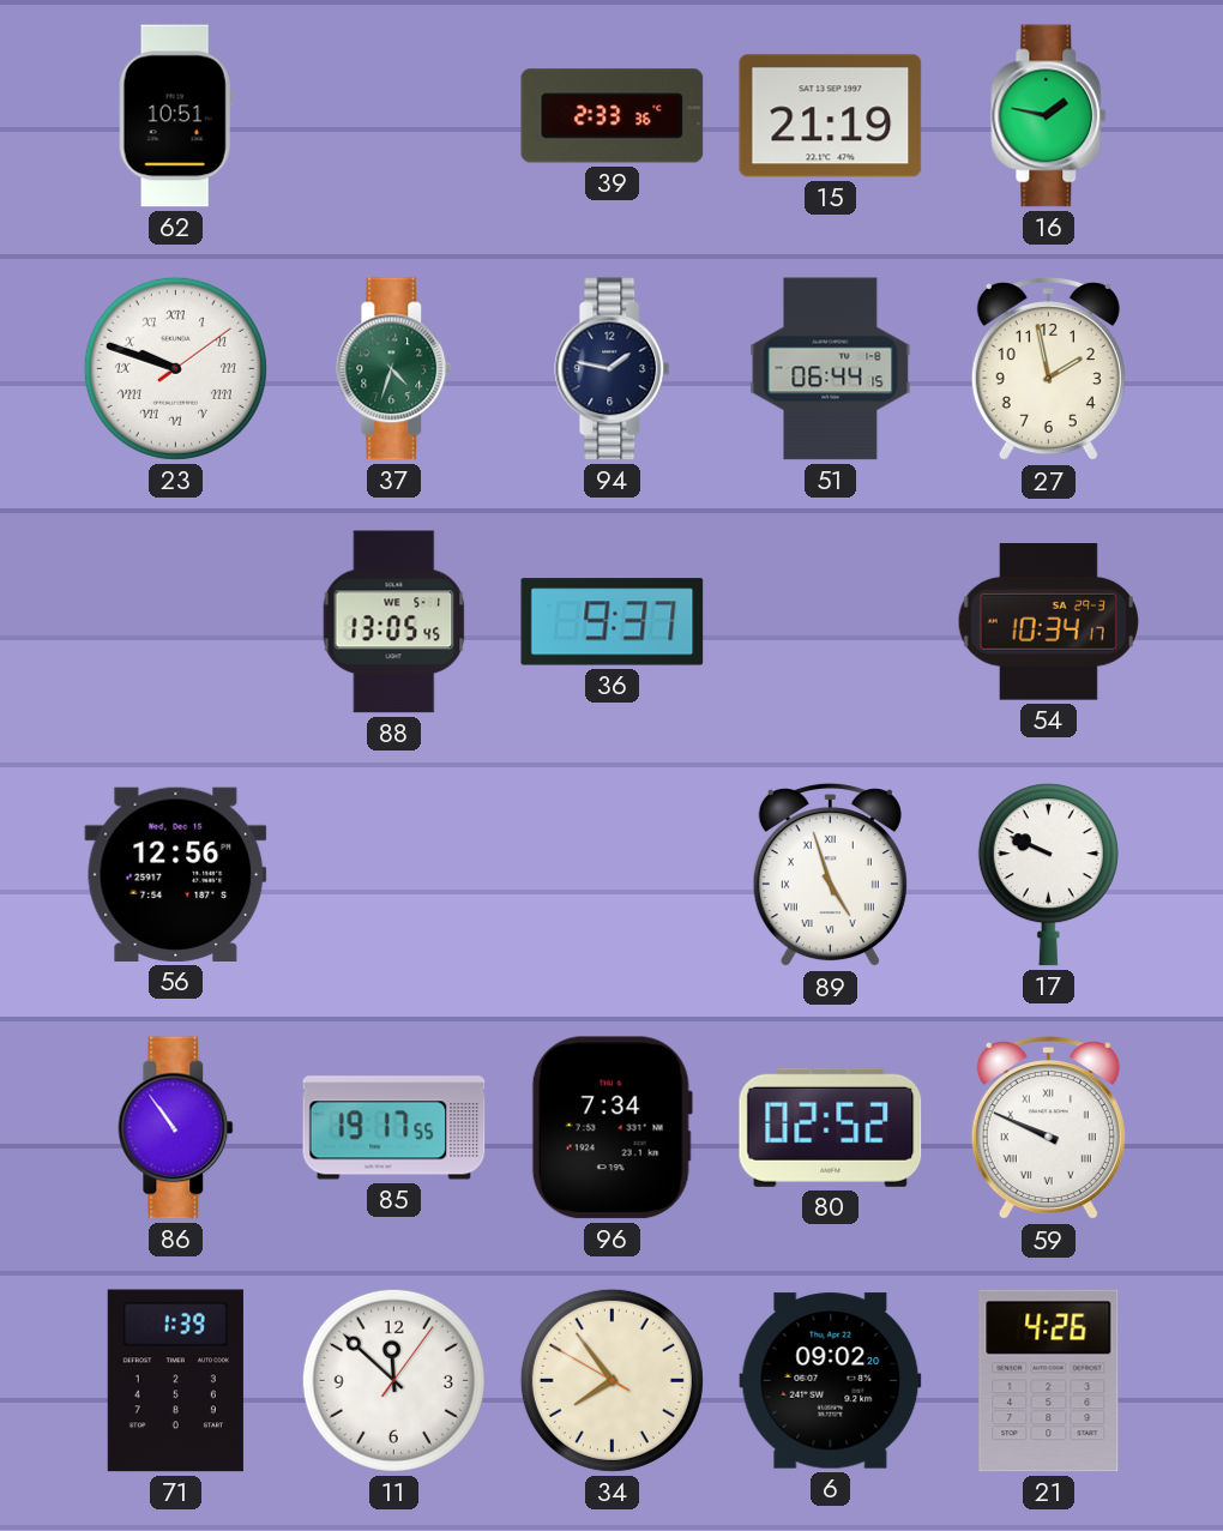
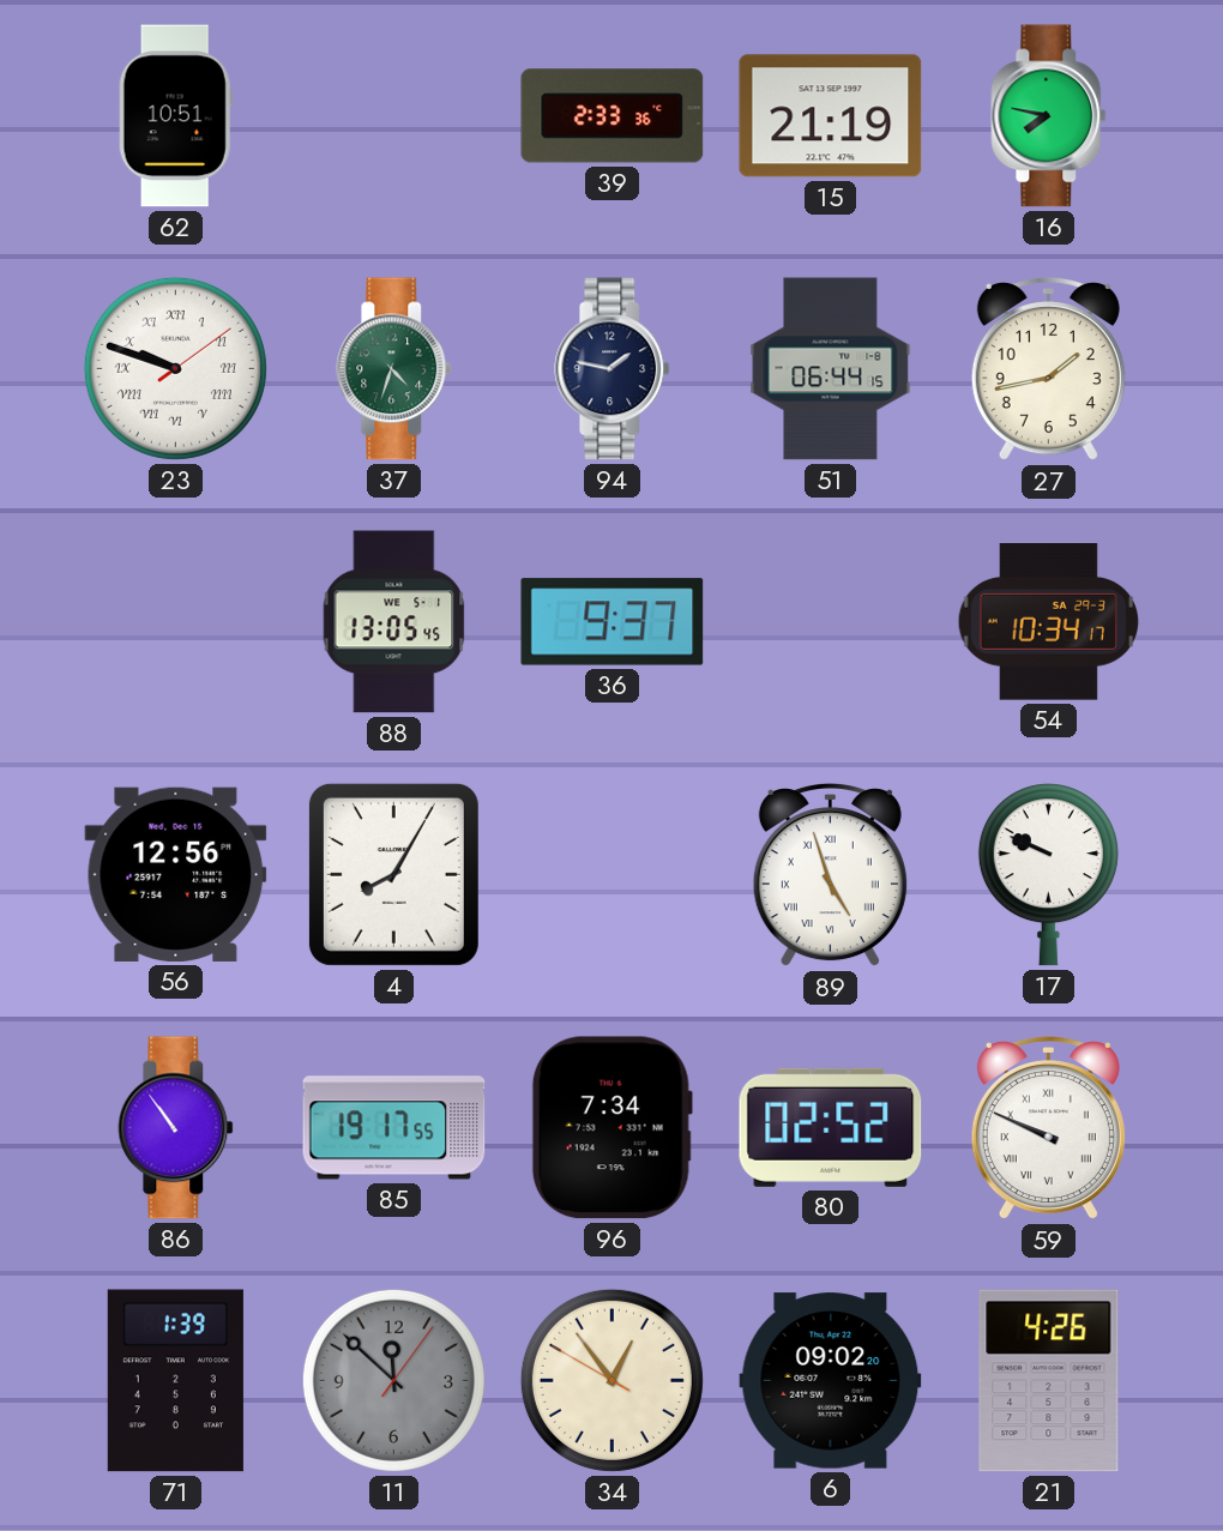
16: 1:47 -> 7:47 (1049, 116)
27: 1:58 -> 1:43 (1048, 369)
4: none -> 8:05 (393, 874)
11 dial: white -> grey (393, 1380)
34: 7:53 -> 12:53 (611, 1380)
